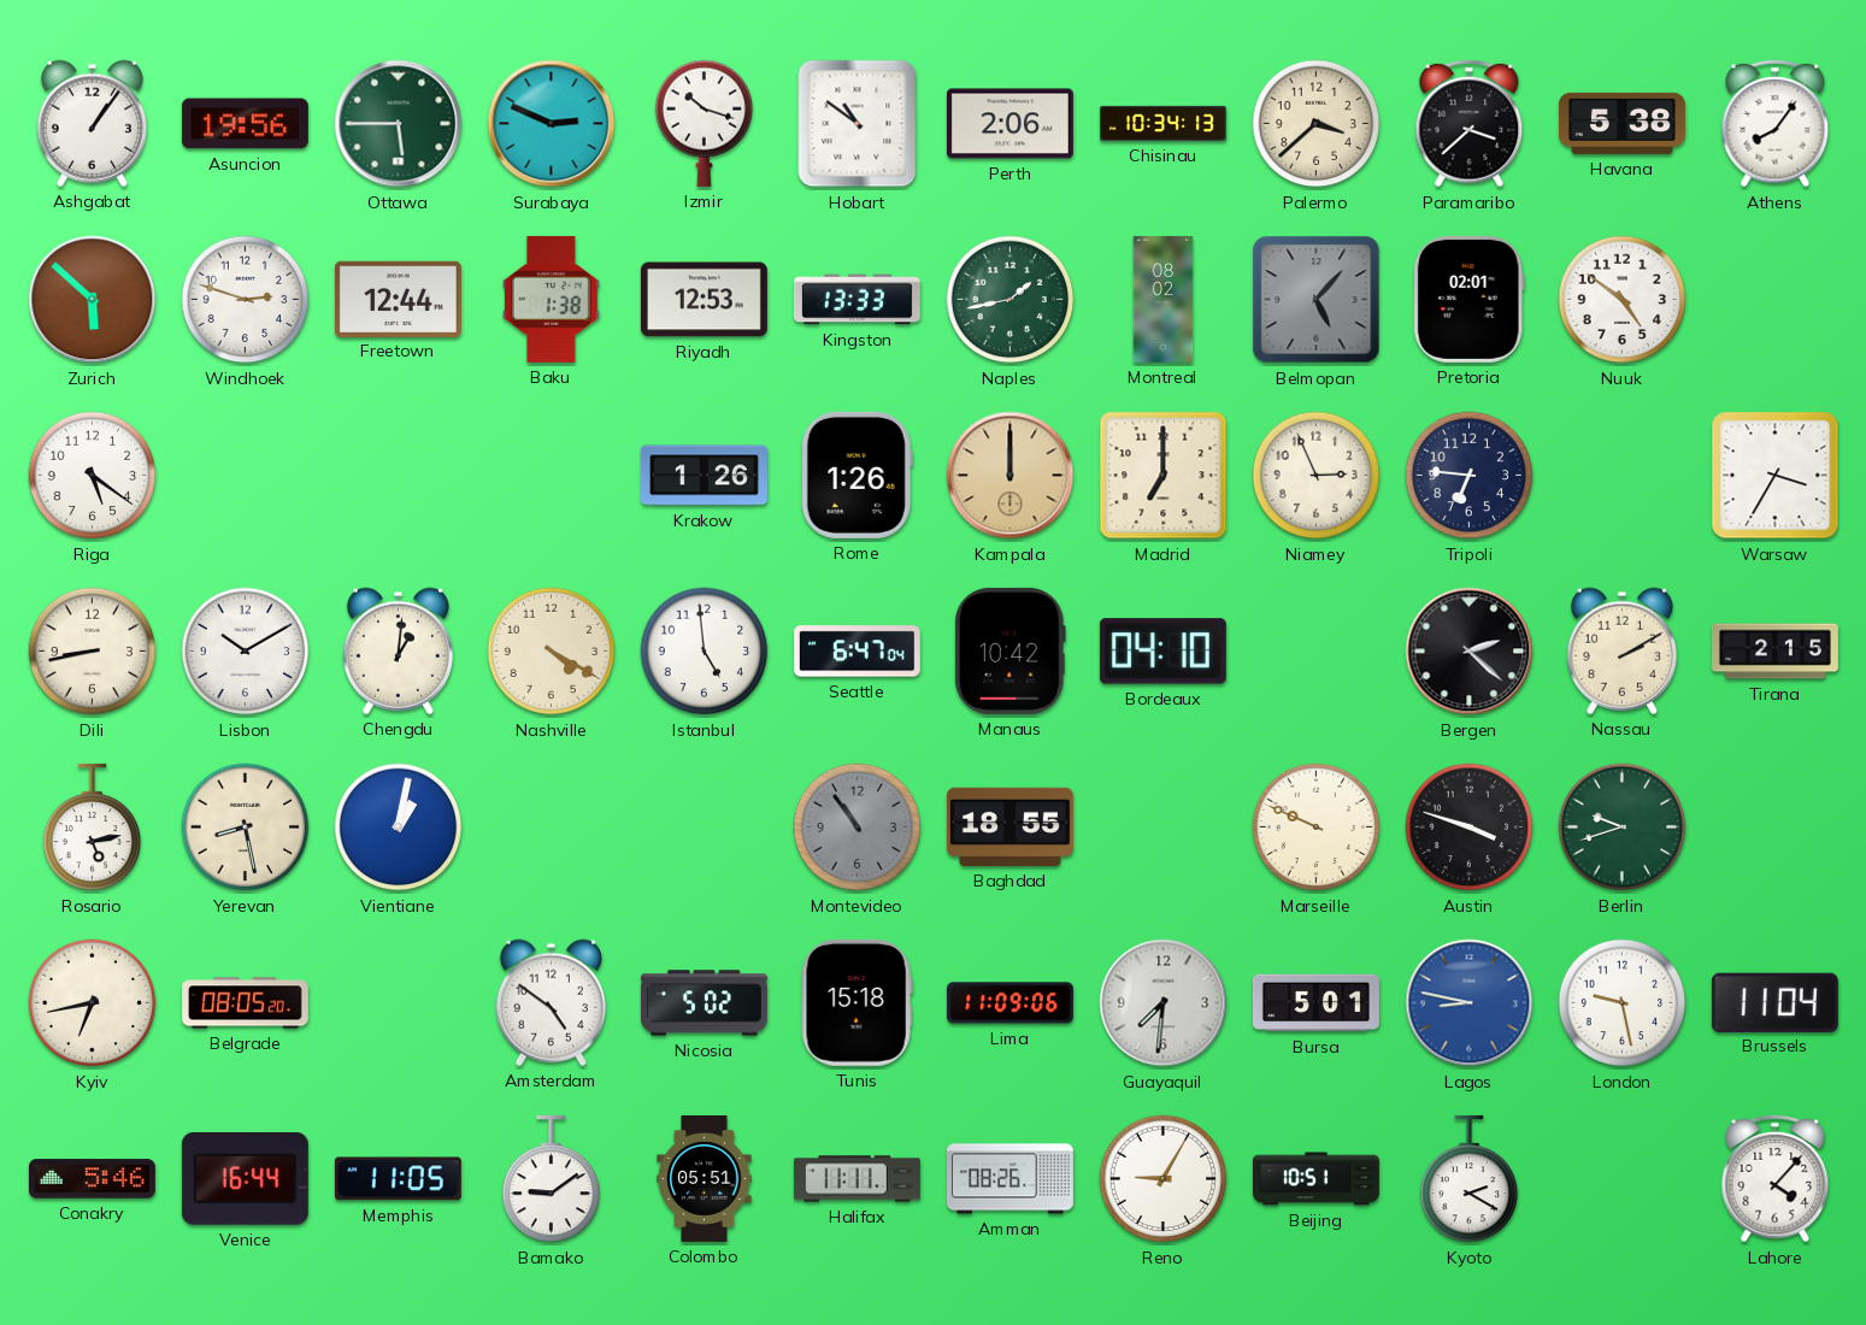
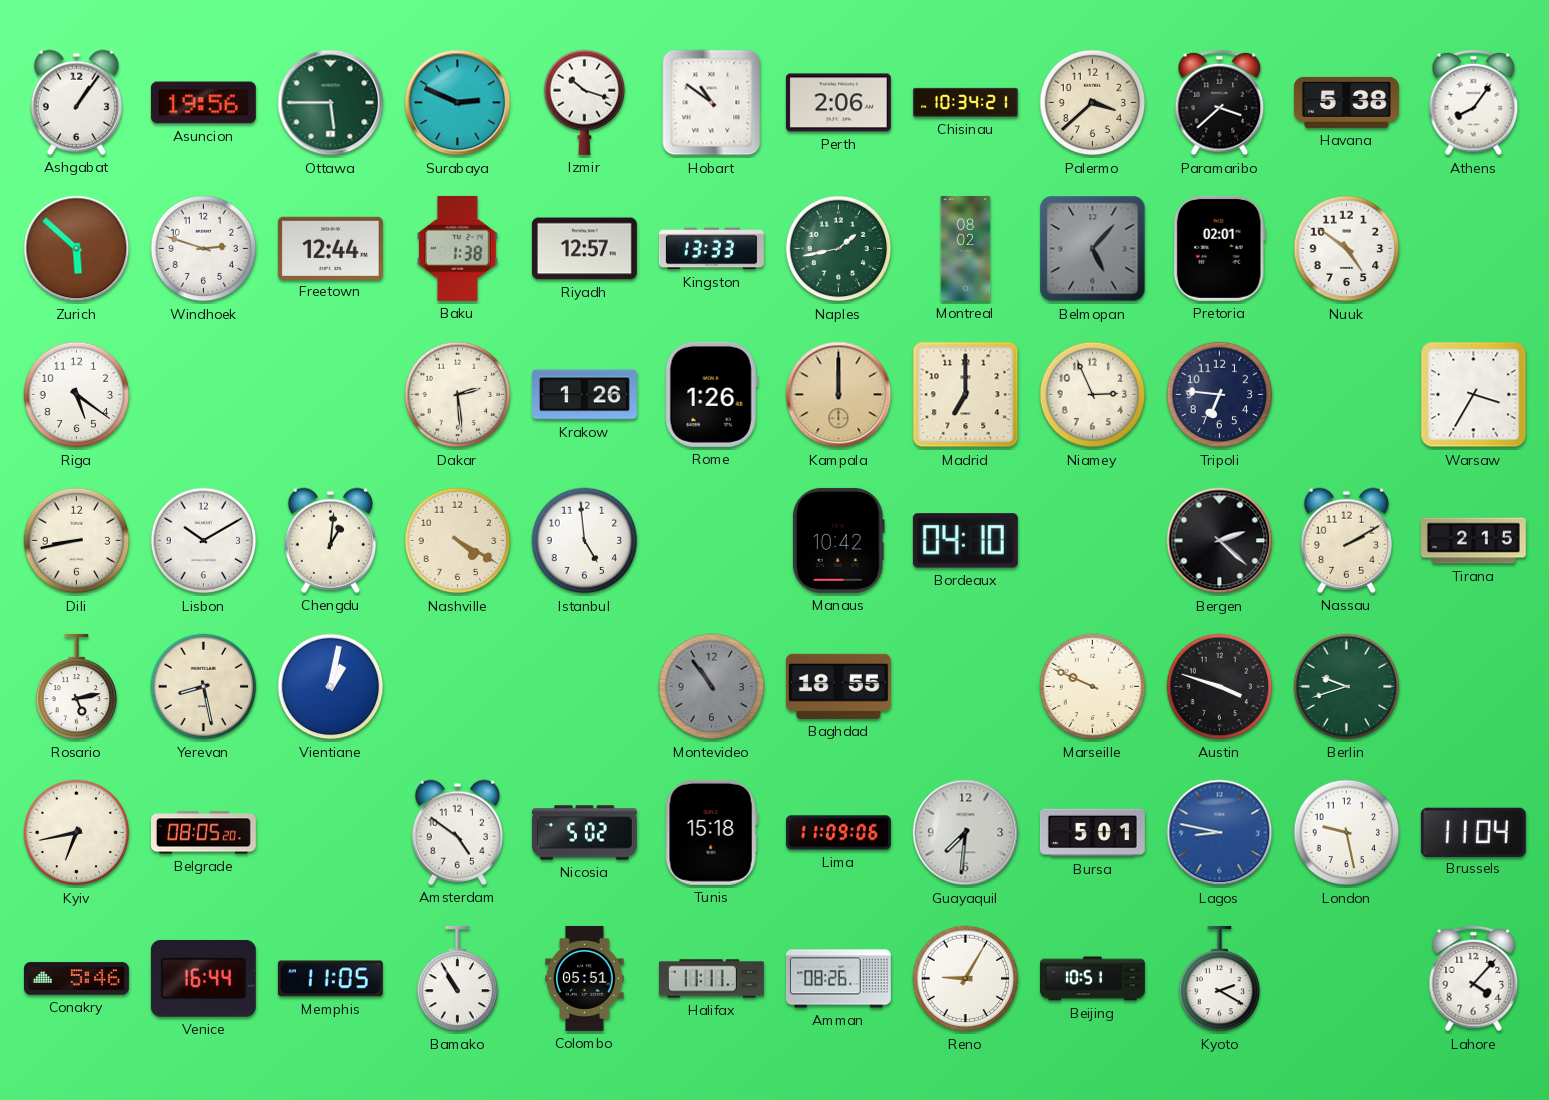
Chisinau: 10:34:13 -> 10:34:21 (965, 102)
Riyadh: 12:53 -> 12:57 (584, 249)
Dakar: none -> 2:29 (458, 395)
Seattle: 6:47 -> none (857, 652)
Bamako: 9:09 -> 10:55 (458, 979)
